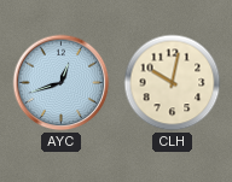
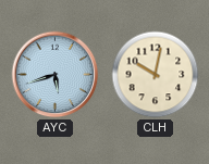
AYC: 12:42 -> 5:42 (56, 75)
